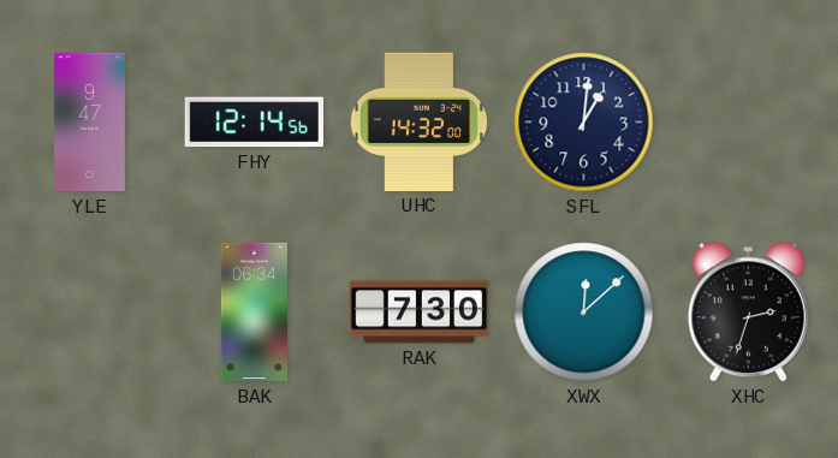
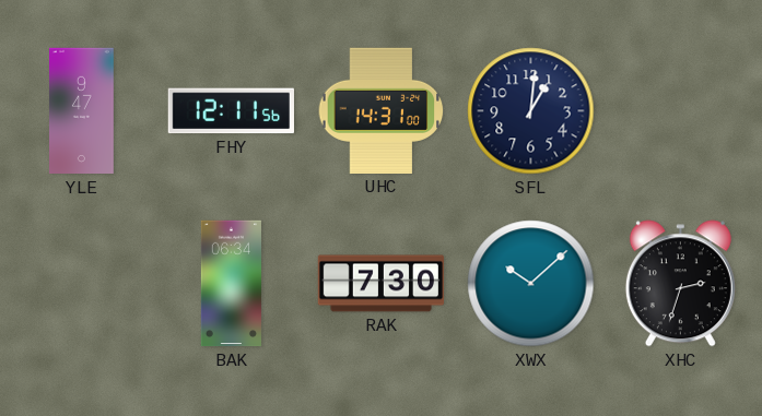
FHY: 12:14 -> 12:11 (231, 111)
UHC: 14:32 -> 14:31 (382, 110)
XWX: 12:08 -> 10:08 (531, 284)
